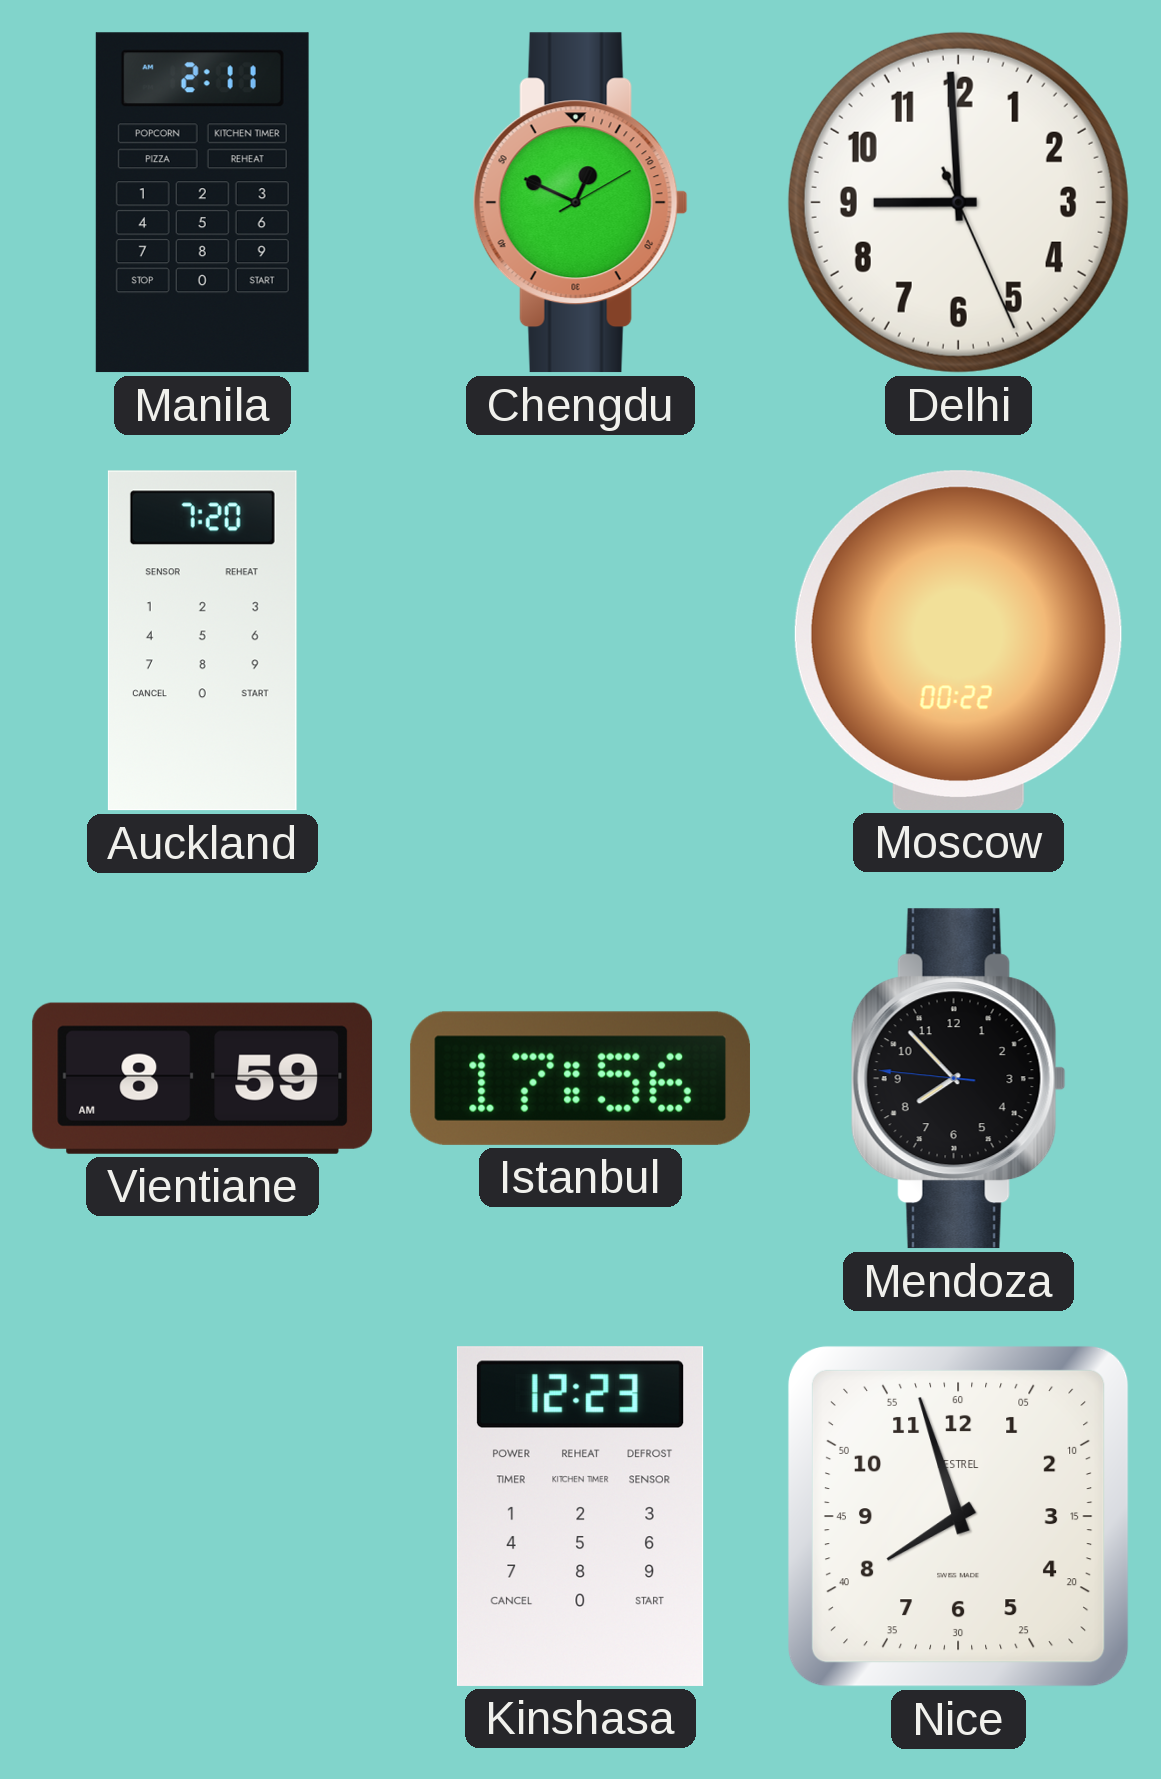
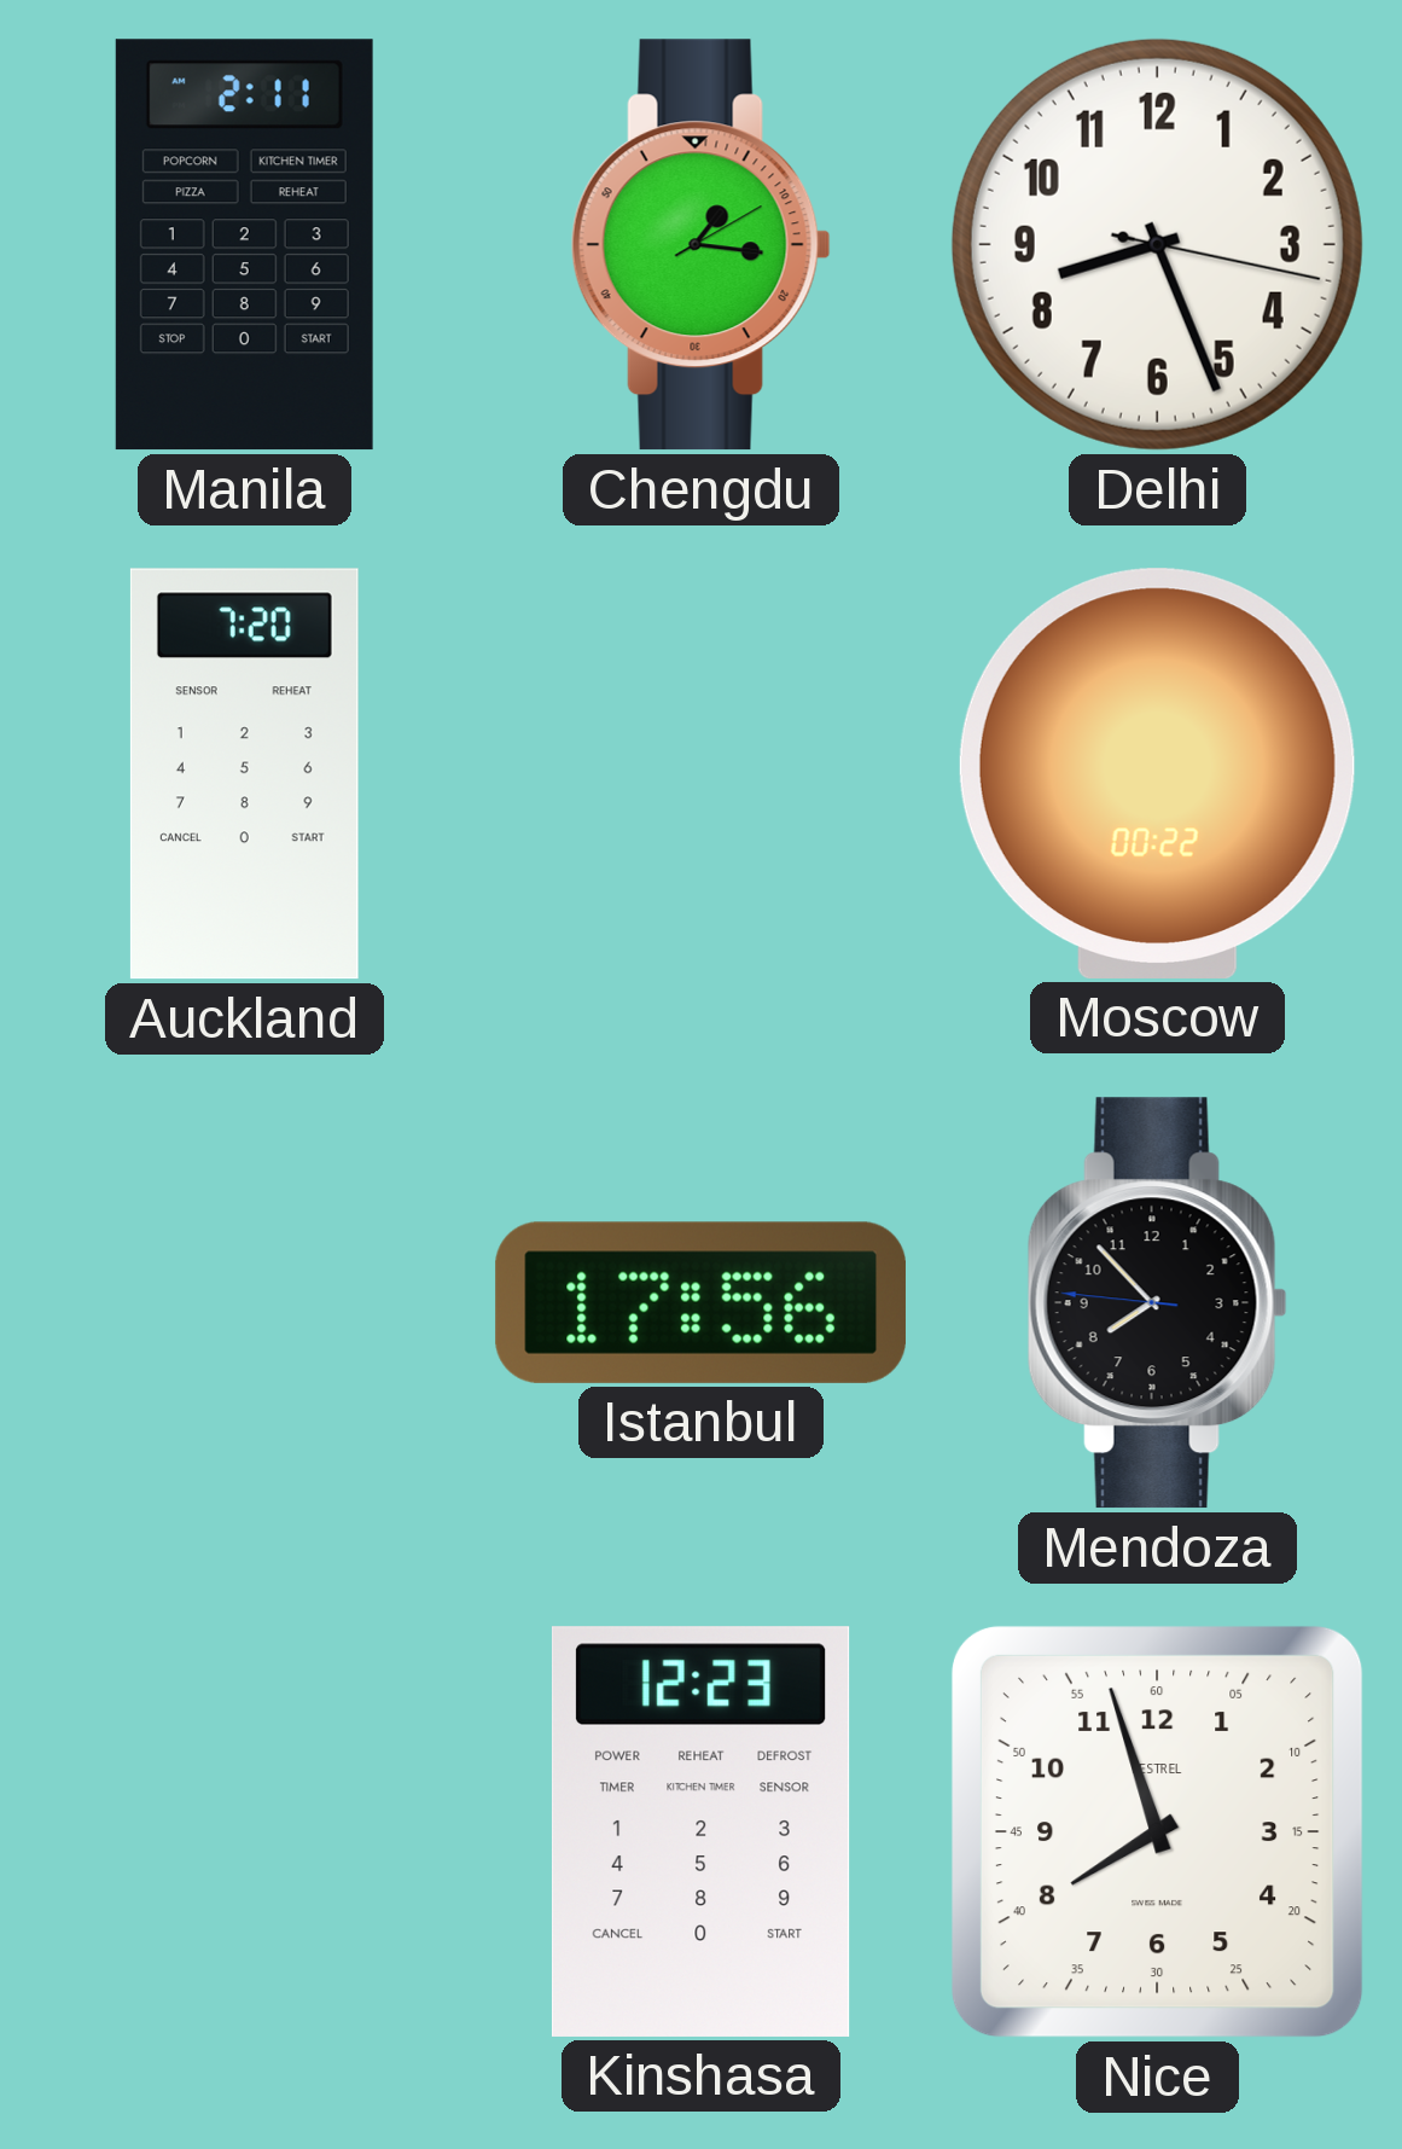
Chengdu: 12:49 -> 1:16 (700, 245)
Delhi: 8:59 -> 8:26 (1157, 244)
Vientiane: 8:59 -> none (203, 1078)
